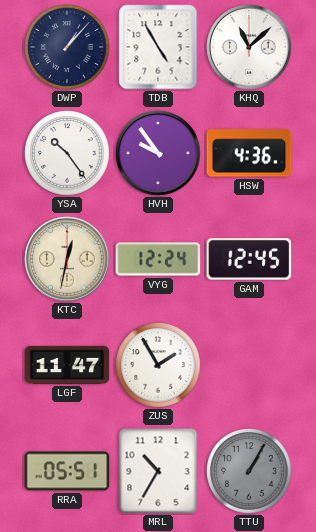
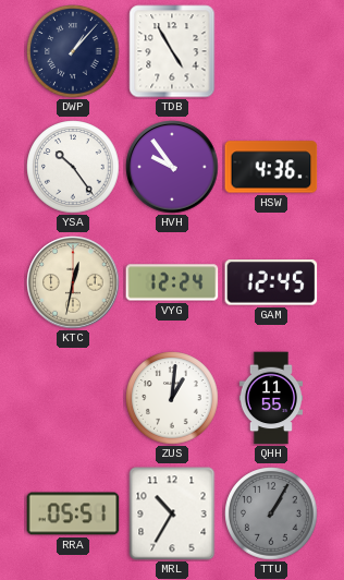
KHQ: 11:08 -> none (249, 47)
LGF: 11:47 -> none (67, 365)
ZUS: 1:55 -> 1:01 (172, 398)
QHH: none -> 11:55 (270, 398)
